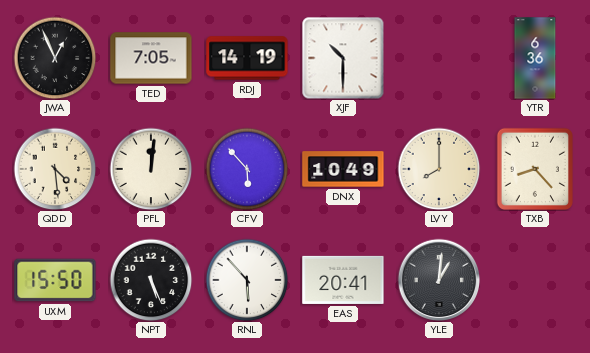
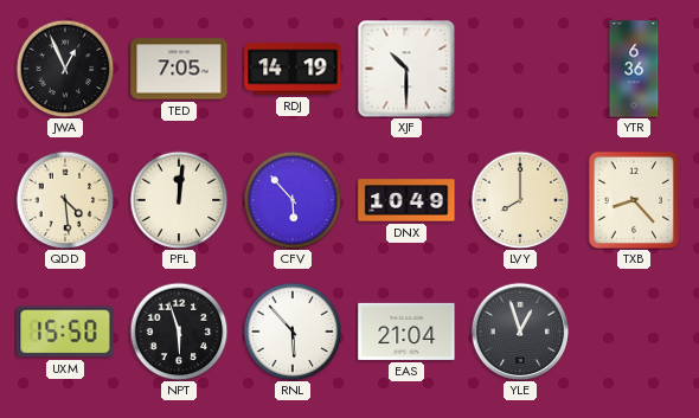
NPT: 5:26 -> 5:57 (179, 332)
EAS: 20:41 -> 21:04 (406, 332)
YLE: 1:01 -> 12:57 (520, 332)
